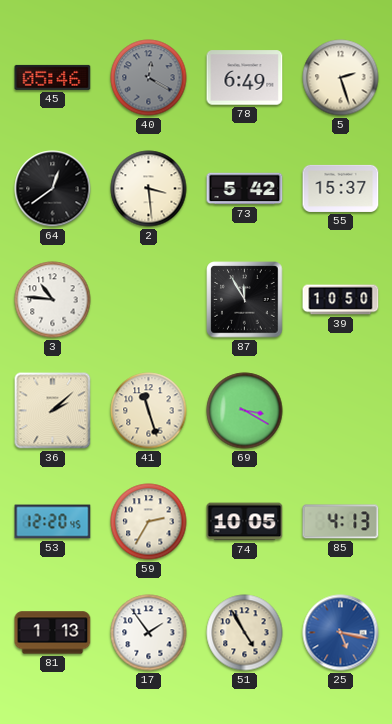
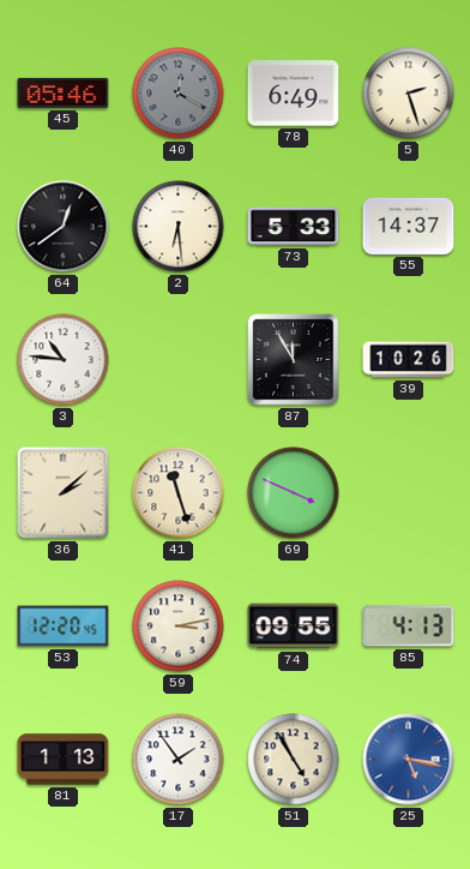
2: 3:29 -> 6:29 (179, 227)
73: 5:42 -> 5:33 (294, 227)
55: 15:37 -> 14:37 (409, 226)
39: 10:50 -> 10:26 (409, 360)
69: 3:20 -> 3:49 (294, 493)
59: 2:35 -> 3:13 (179, 627)
74: 10:05 -> 09:55 (294, 627)
